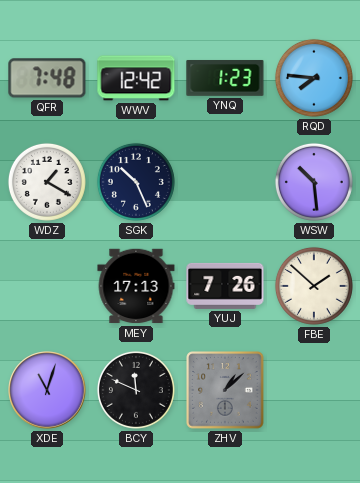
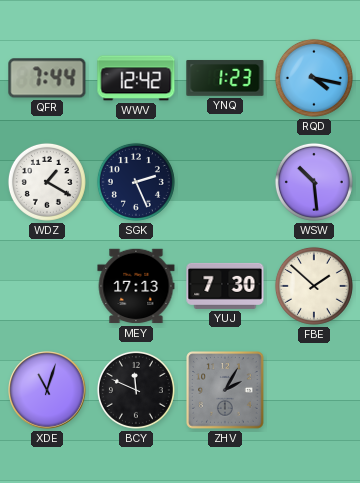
QFR: 7:48 -> 7:44 (47, 78)
RQD: 7:46 -> 4:17 (314, 78)
SGK: 10:26 -> 2:26 (136, 182)
YUJ: 7:26 -> 7:30 (225, 286)
ZHV: 1:08 -> 2:05 (225, 390)
